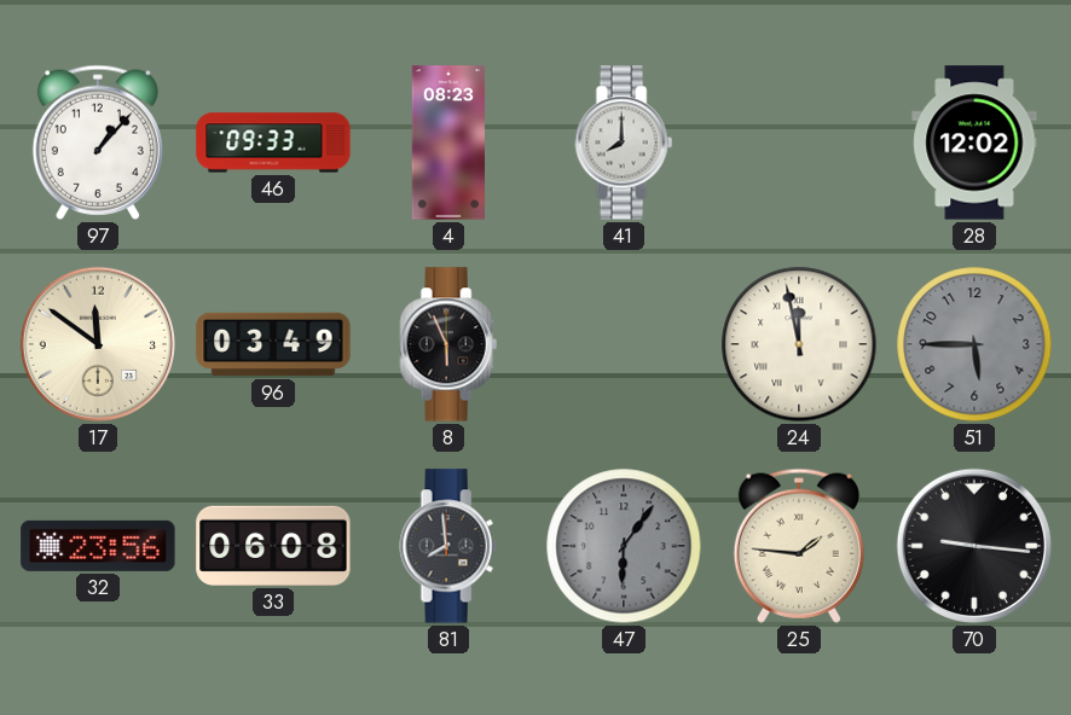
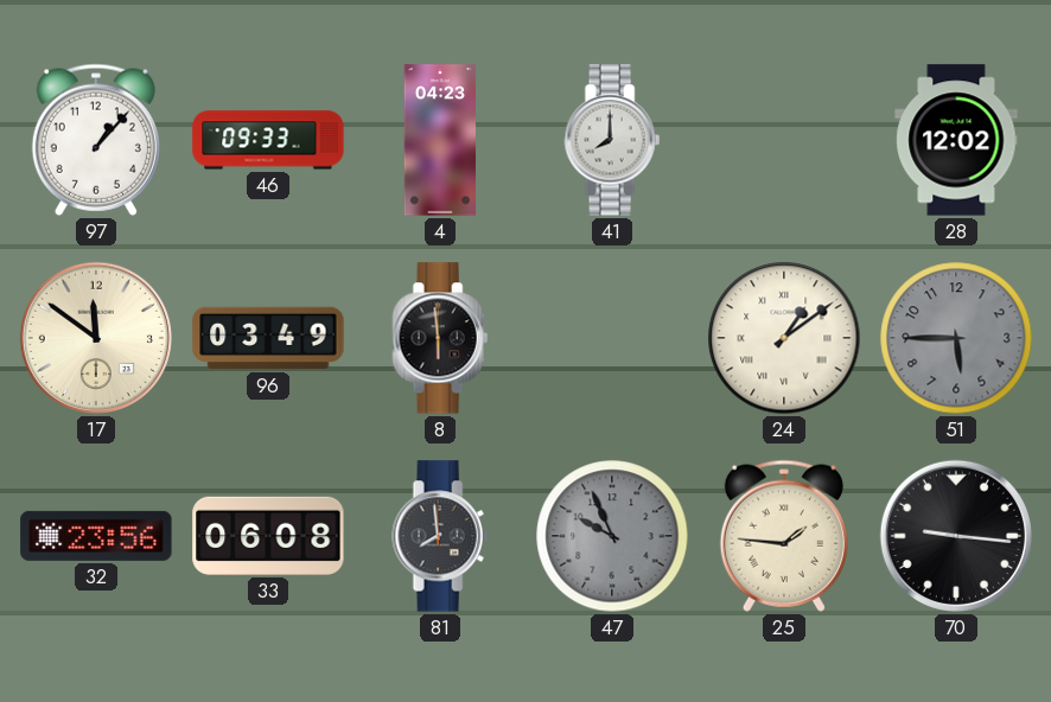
4: 08:23 -> 04:23 (439, 140)
8: 5:56 -> 5:59 (440, 338)
24: 11:58 -> 1:09 (784, 338)
47: 6:06 -> 9:56 (612, 536)
